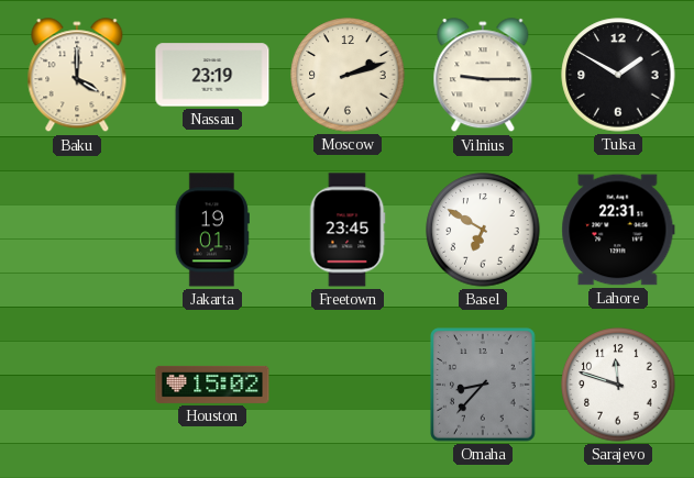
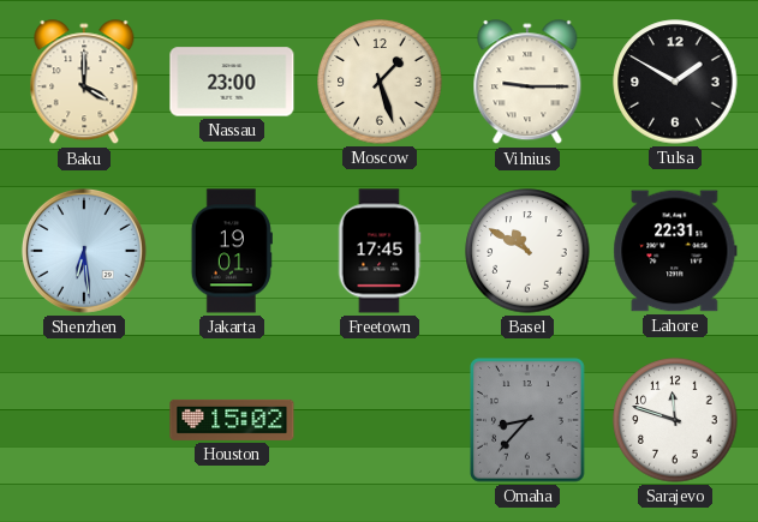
Nassau: 23:19 -> 23:00 (232, 82)
Moscow: 2:12 -> 1:27 (380, 82)
Shenzhen: none -> 6:29 (84, 251)
Freetown: 23:45 -> 17:45 (380, 251)
Basel: 6:50 -> 10:50 (527, 251)
